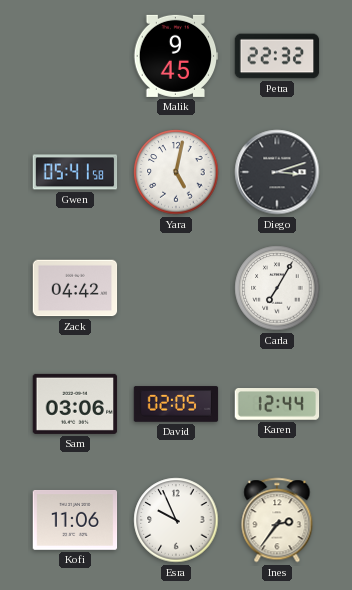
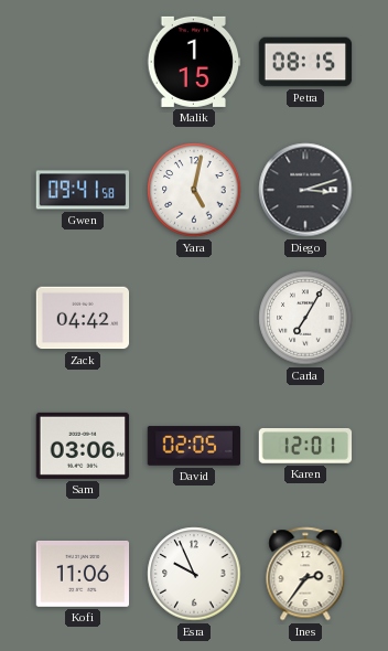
Malik: 9:45 -> 1:15 (194, 62)
Petra: 22:32 -> 08:15 (305, 62)
Gwen: 05:41 -> 09:41 (83, 190)
Karen: 12:44 -> 12:01 (305, 446)
